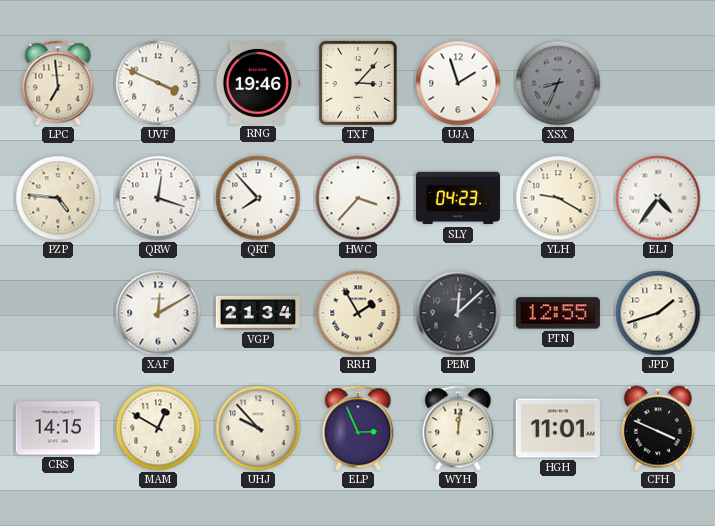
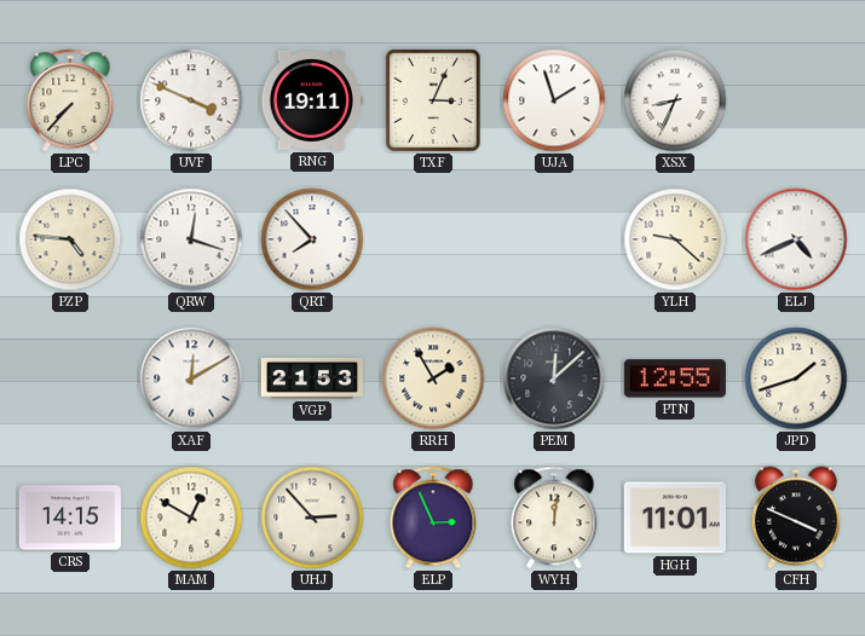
LPC: 6:59 -> 7:37 (70, 100)
RNG: 19:46 -> 19:11 (312, 100)
TXF: 3:07 -> 3:04 (433, 100)
XSX dial: grey -> white (675, 100)
HWC: 3:37 -> none (358, 198)
SLY: 04:23 -> none (458, 198)
YLH: 9:20 -> 9:22 (675, 239)
ELJ: 4:36 -> 4:41 (796, 239)
VGP: 21:34 -> 21:53 (312, 378)
UHJ: 9:53 -> 2:53 (312, 518)
